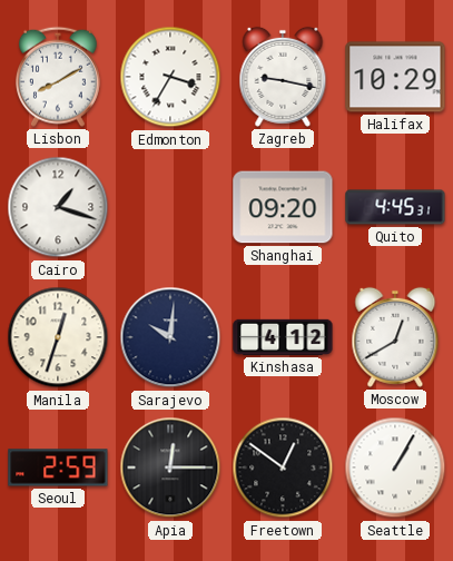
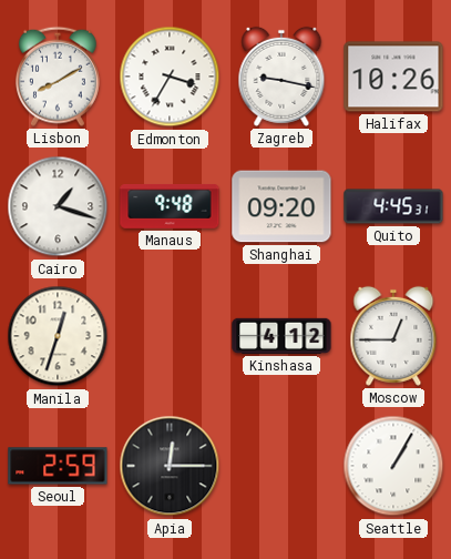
Halifax: 10:29 -> 10:26 (393, 77)
Manaus: none -> 9:48 (170, 206)
Sarajevo: 10:01 -> none (170, 337)
Moscow: 12:40 -> 12:45 (393, 336)
Freetown: 12:51 -> none (283, 467)
